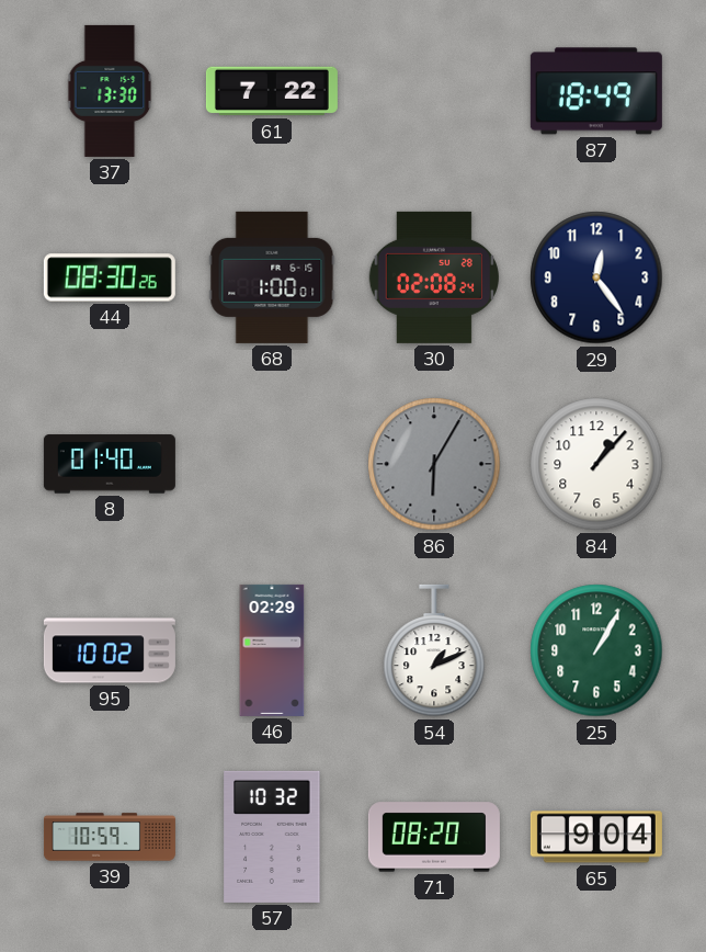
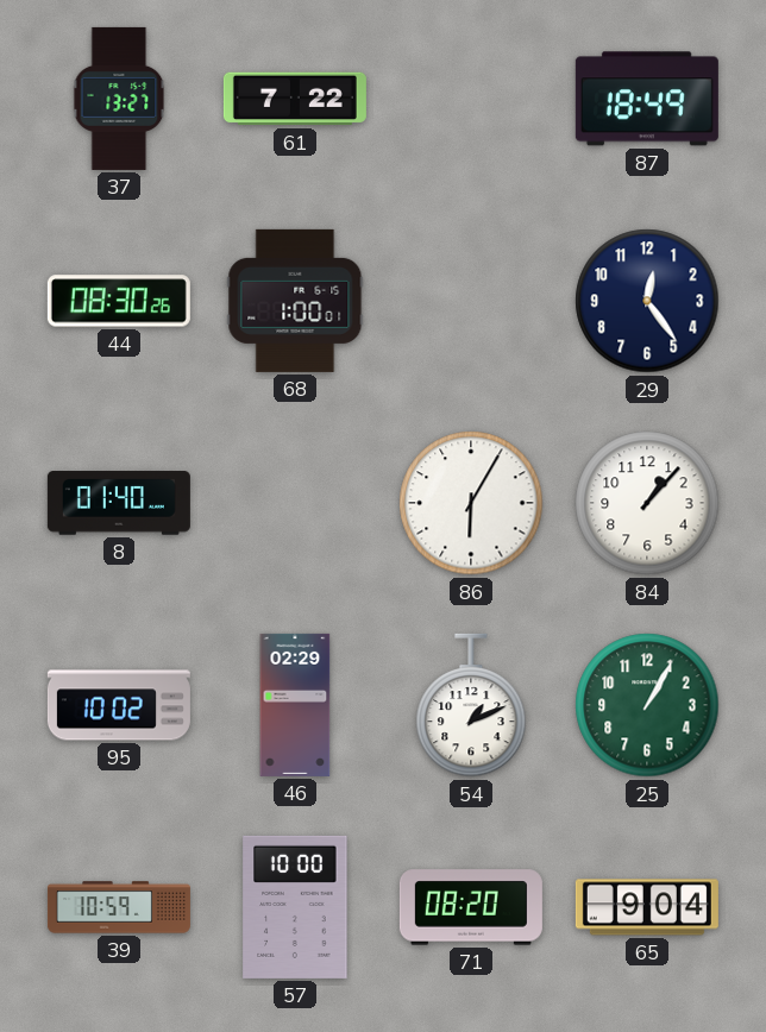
37: 13:30 -> 13:27 (119, 99)
30: 02:08 -> none (433, 277)
86 dial: grey -> white (471, 503)
57: 10:32 -> 10:00 (295, 907)
